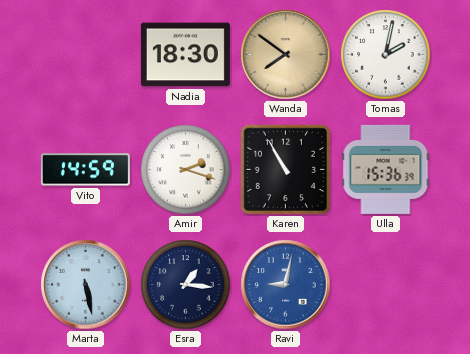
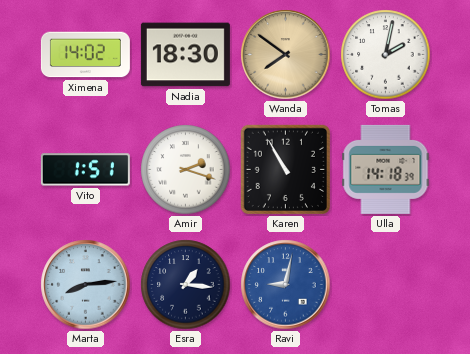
Ximena: none -> 14:02 (85, 55)
Vito: 14:59 -> 1:51 (85, 170)
Ulla: 15:36 -> 14:18 (386, 169)
Marta: 5:28 -> 8:14 (86, 285)
